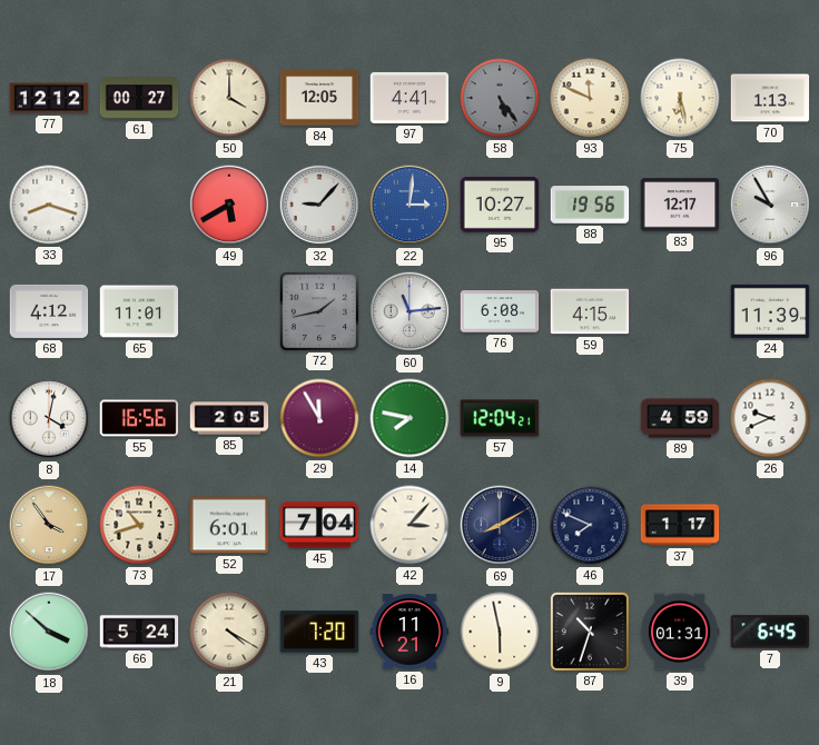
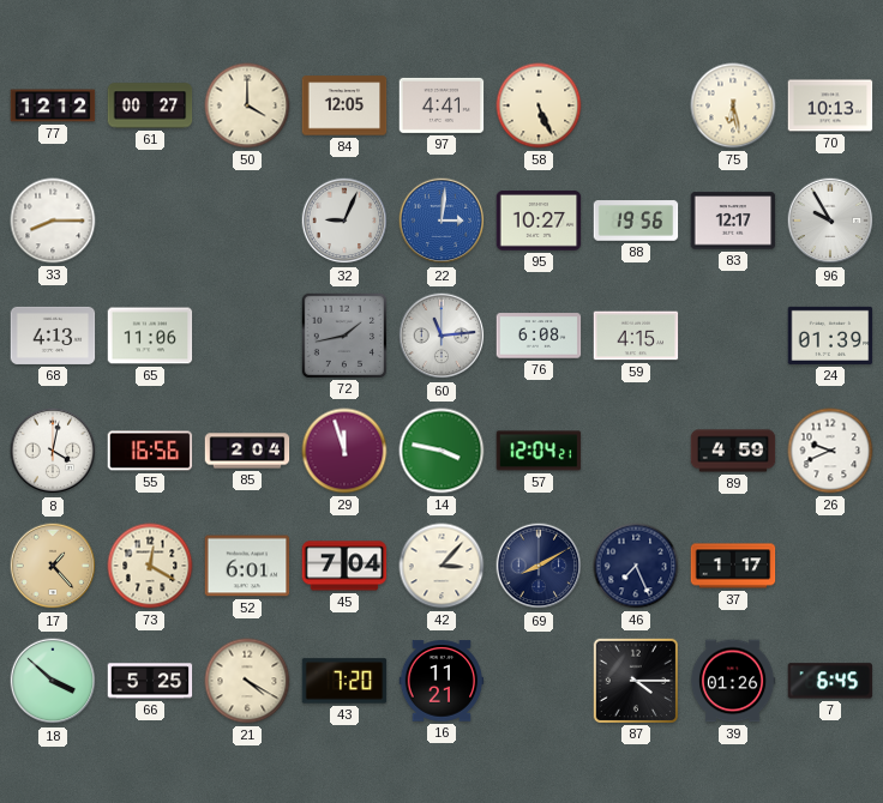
58: 5:24 -> 5:26 (539, 105)
58 dial: grey -> cream (539, 105)
93: 11:49 -> none (590, 98)
70: 1:13 -> 10:13 (830, 105)
33: 8:18 -> 8:15 (53, 221)
49: 5:40 -> none (229, 205)
32: 9:07 -> 9:04 (344, 221)
68: 4:12 -> 4:13 (53, 336)
65: 11:01 -> 11:06 (150, 336)
24: 11:39 -> 01:39 (830, 336)
85: 2:05 -> 2:04 (247, 451)
29: 11:55 -> 11:57 (344, 451)
14: 7:47 -> 3:47 (441, 451)
17: 3:54 -> 1:23 (53, 566)
73: 10:42 -> 12:20 (150, 566)
46: 7:49 -> 7:26 (636, 566)
66: 5:24 -> 5:25 (150, 681)
9: 5:58 -> none (500, 632)
87: 10:33 -> 4:15 (635, 680)
39: 01:31 -> 01:26 (733, 681)
